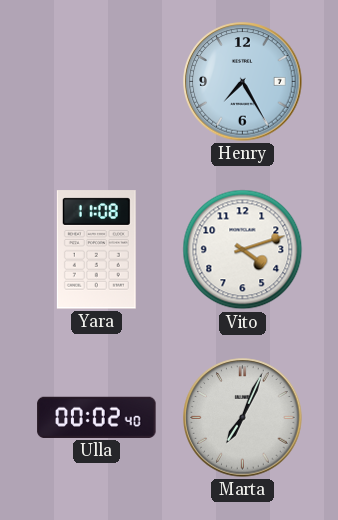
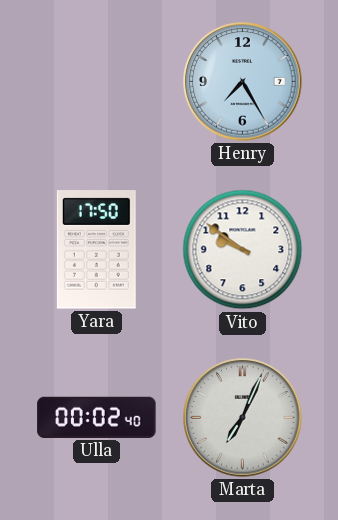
Yara: 11:08 -> 17:50 (96, 250)
Vito: 4:12 -> 9:51 (243, 250)
